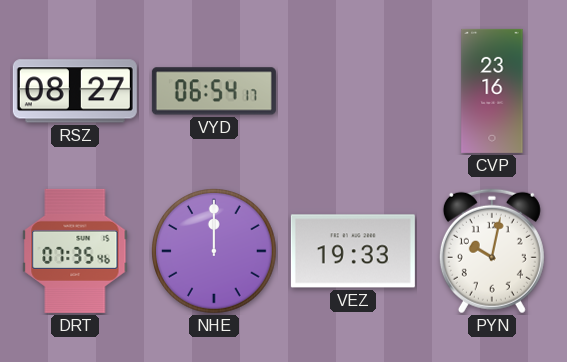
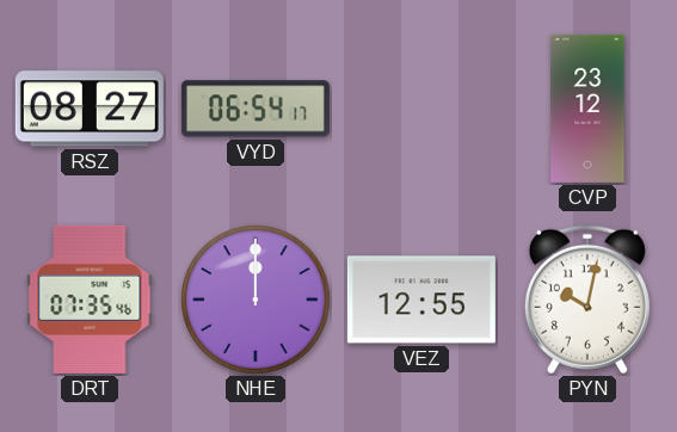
CVP: 23:16 -> 23:12 (587, 109)
VEZ: 19:33 -> 12:55 (421, 300)
